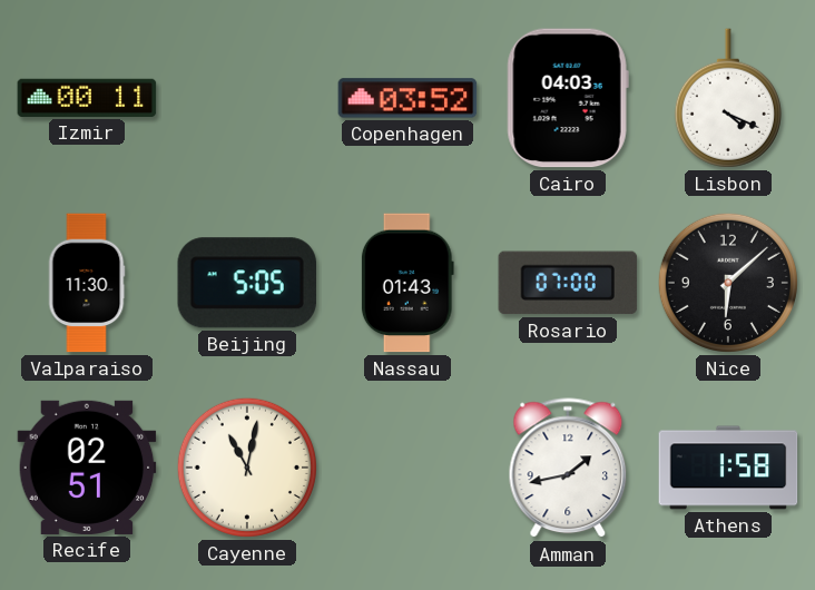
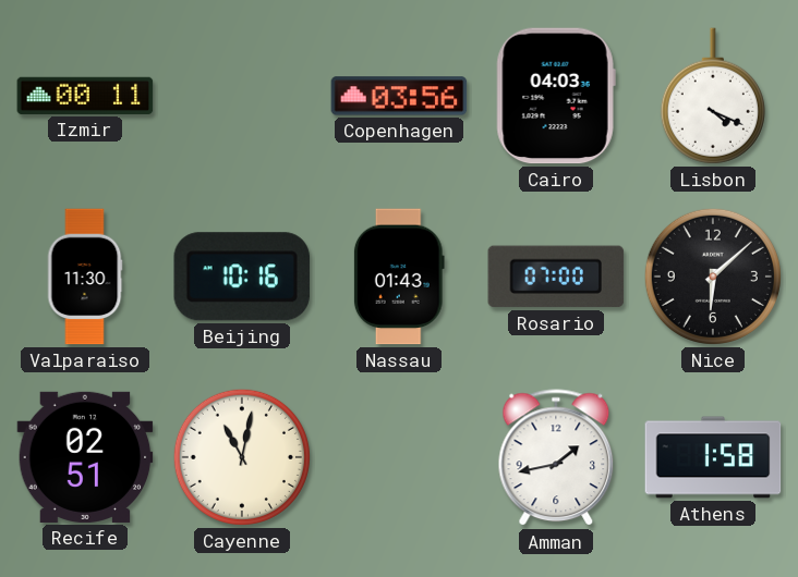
Copenhagen: 03:52 -> 03:56 (399, 96)
Beijing: 5:05 -> 10:16 (241, 277)
